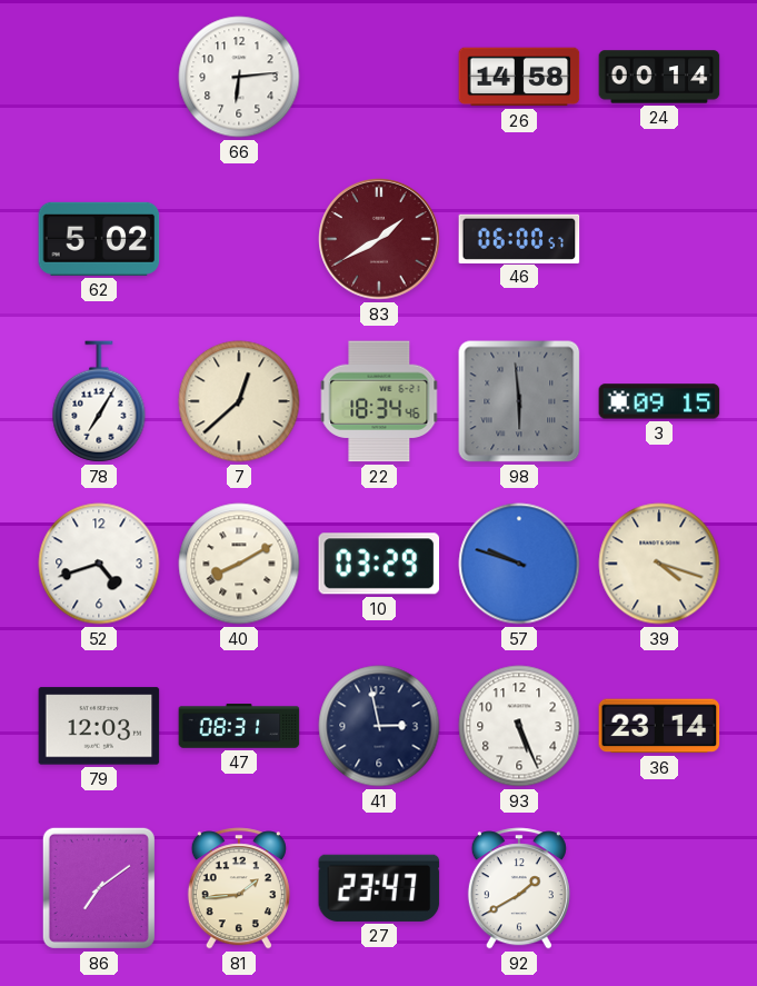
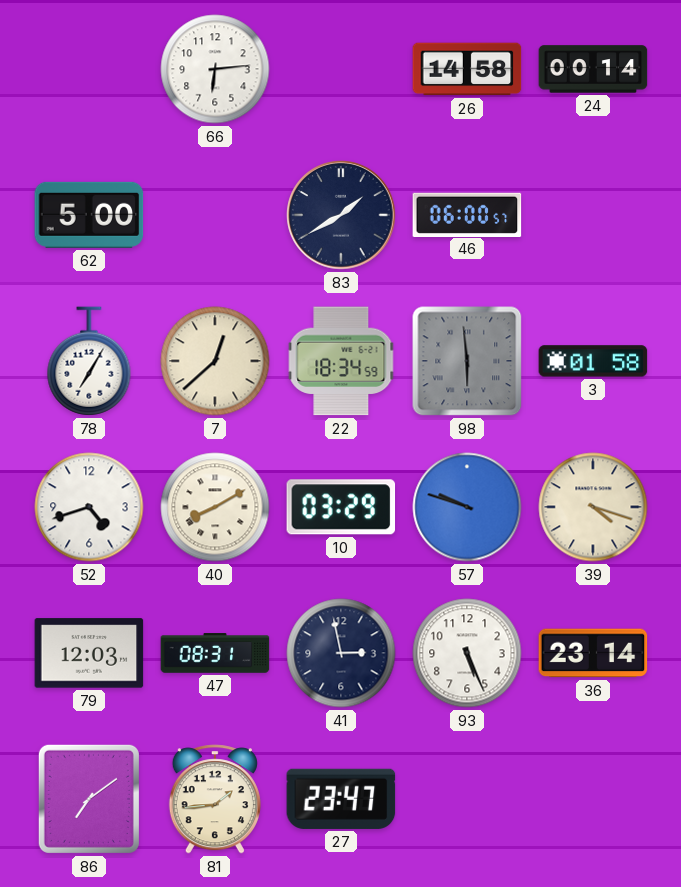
62: 5:02 -> 5:00 (89, 215)
83 dial: burgundy -> navy (341, 215)
22: 18:34:46 -> 18:34:59 (341, 361)
3: 09:15 -> 01:58 (593, 361)
92: 1:40 -> none (519, 888)
